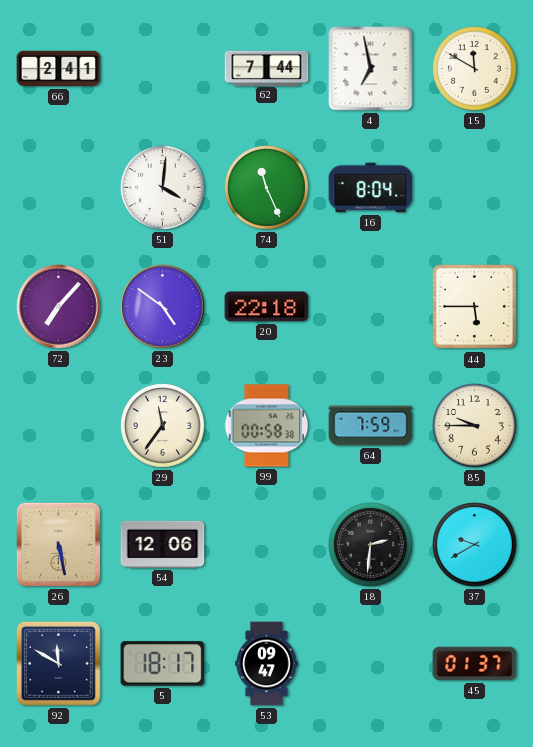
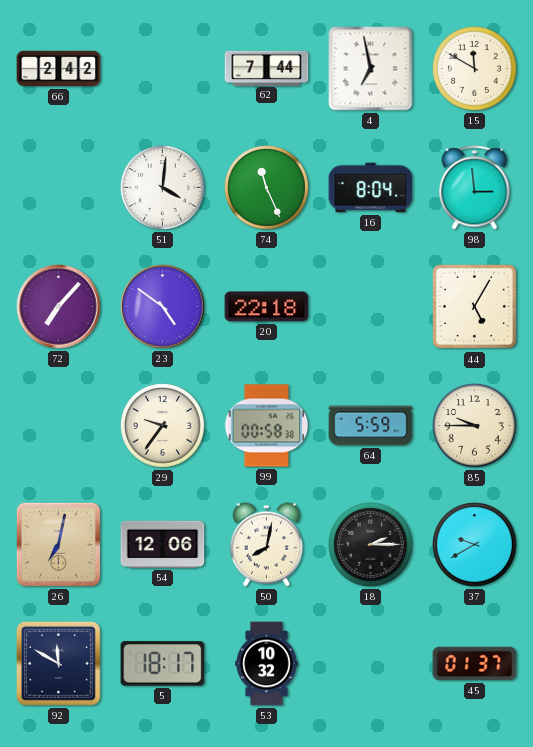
66: 2:41 -> 2:42 (59, 69)
98: none -> 2:59 (475, 188)
44: 5:45 -> 5:05 (475, 307)
29: 11:36 -> 9:36 (163, 426)
64: 7:59 -> 5:59 (371, 426)
26: 5:28 -> 7:02 (58, 544)
50: none -> 8:02 (267, 545)
18: 2:31 -> 2:15 (371, 545)
53: 09:47 -> 10:32 (267, 664)
